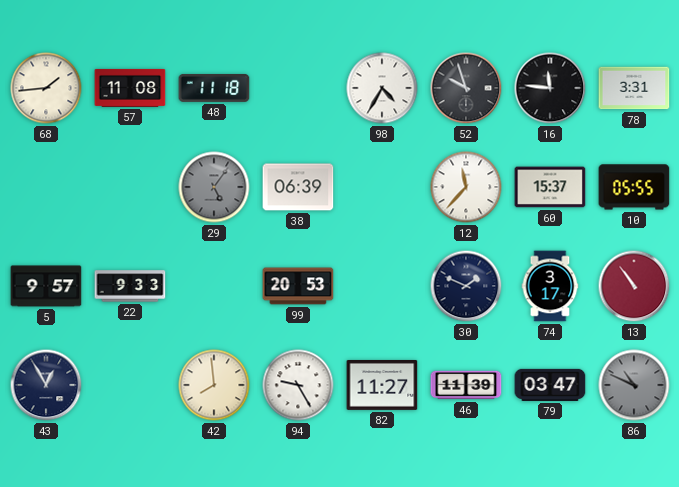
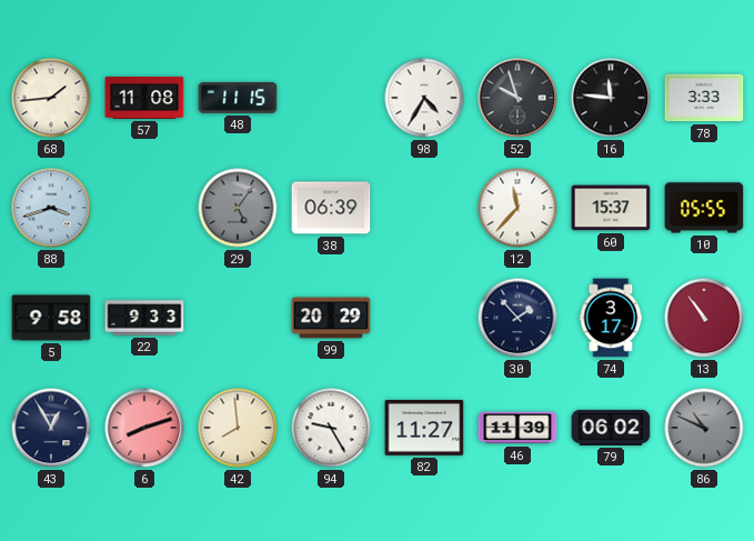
48: 11:18 -> 11:15 (238, 98)
78: 3:31 -> 3:33 (704, 98)
88: none -> 3:42 (51, 208)
5: 9:57 -> 9:58 (51, 318)
99: 20:53 -> 20:29 (331, 318)
30: 1:49 -> 1:53 (517, 318)
6: none -> 8:12 (144, 428)
79: 03:47 -> 06:02 (611, 428)
